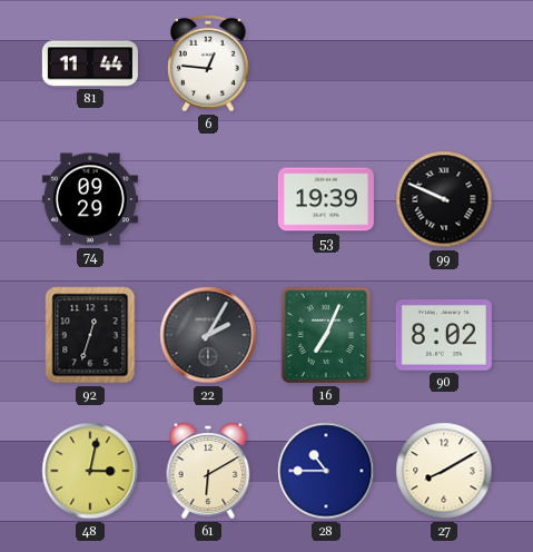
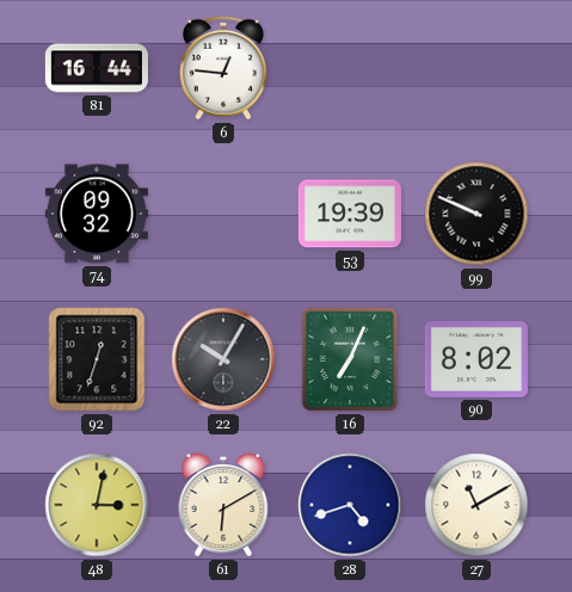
81: 11:44 -> 16:44 (97, 68)
74: 09:29 -> 09:32 (97, 214)
22: 2:05 -> 10:05 (223, 359)
28: 10:45 -> 4:42 (350, 505)
27: 8:10 -> 11:10 (476, 505)
